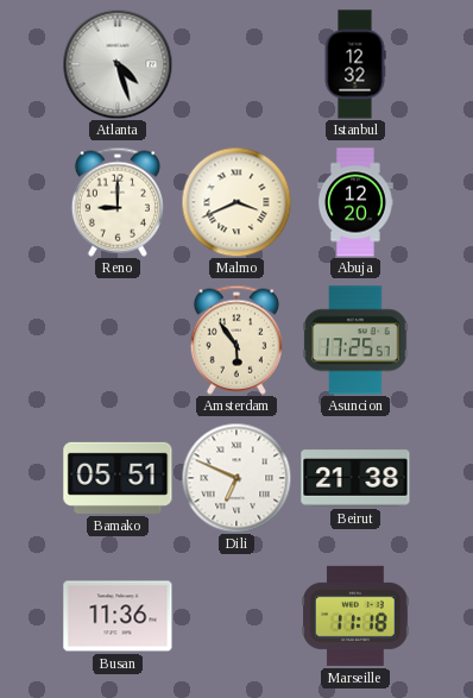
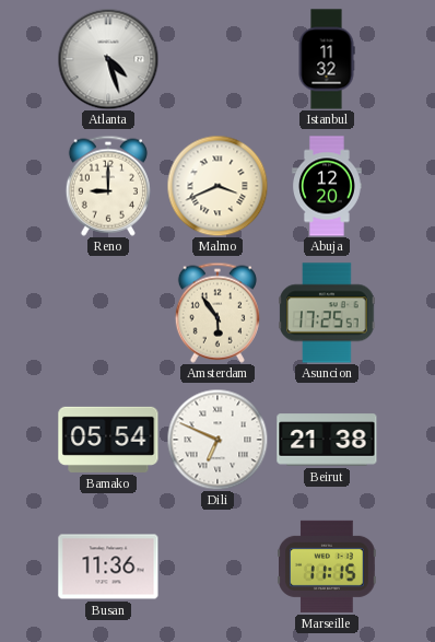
Istanbul: 12:32 -> 11:32 (327, 59)
Bamako: 05:51 -> 05:54 (108, 440)
Marseille: 11:18 -> 11:15 (327, 567)
